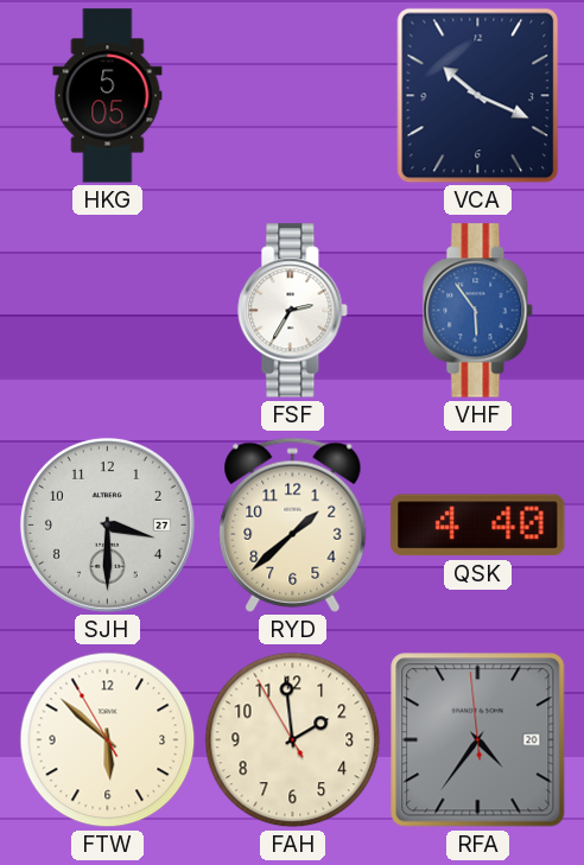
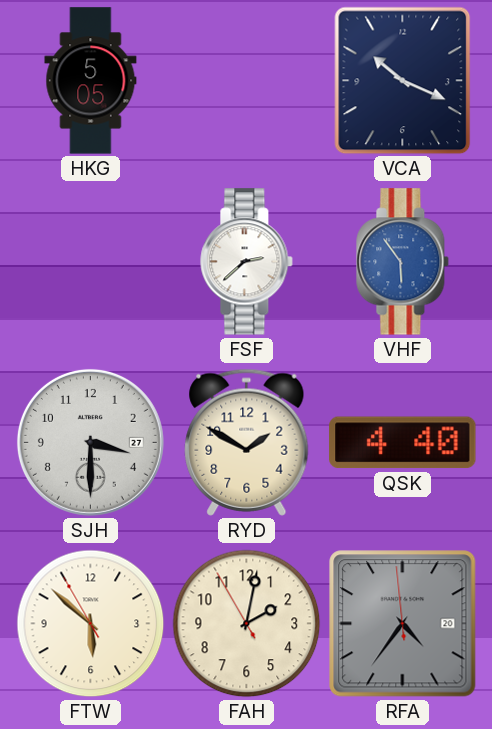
FSF: 2:35 -> 2:38 (247, 262)
RYD: 1:38 -> 1:50 (247, 442)
FAH: 1:58 -> 2:01 (247, 624)
